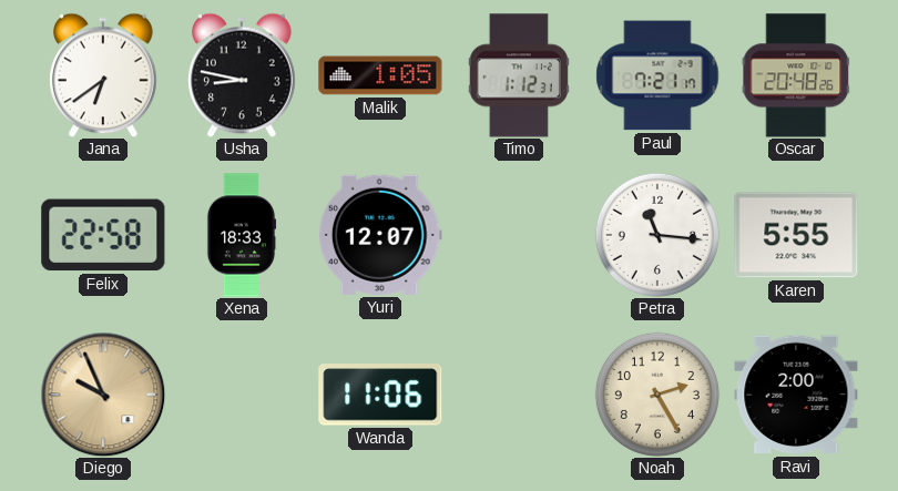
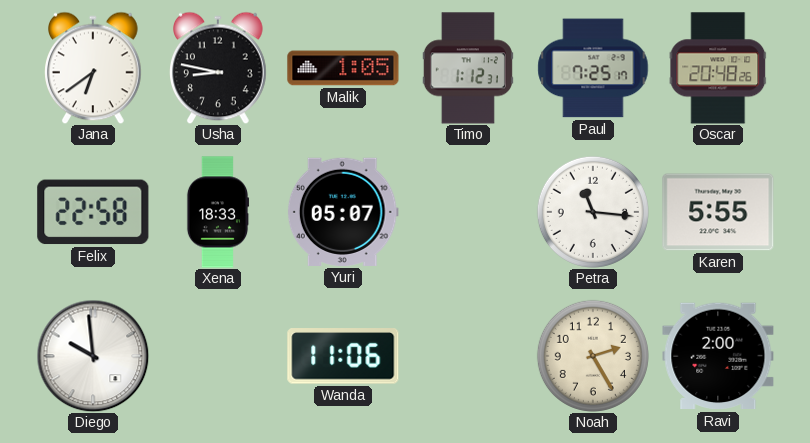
Paul: 7:21 -> 7:25 (593, 68)
Yuri: 12:07 -> 05:07 (343, 212)
Diego: 9:56 -> 9:59 (93, 356)
Diego dial: champagne -> white (93, 356)
